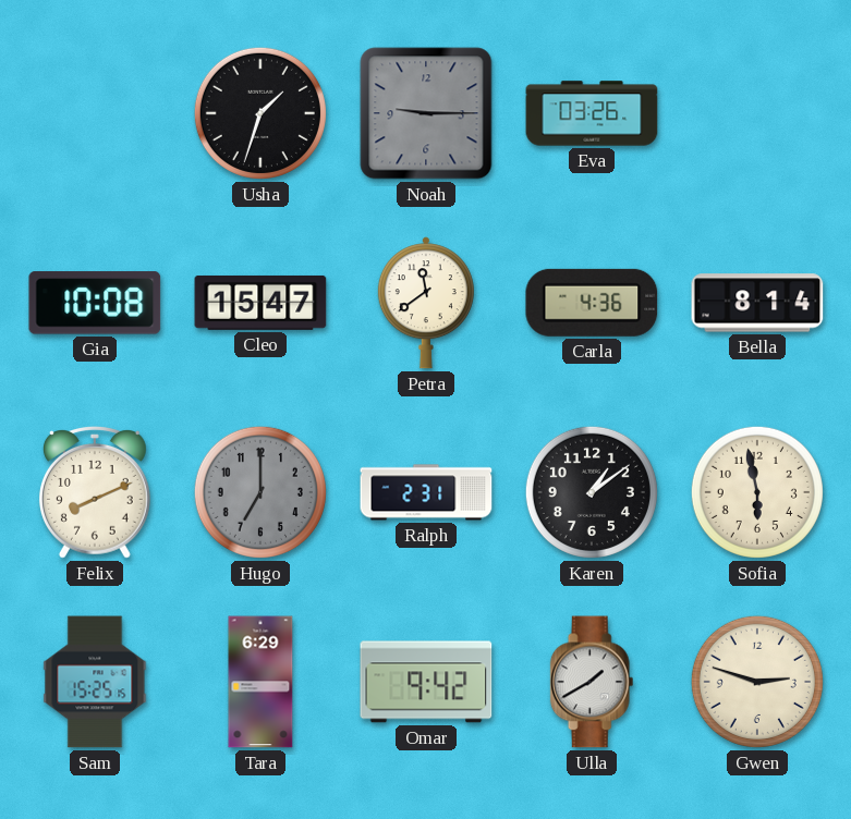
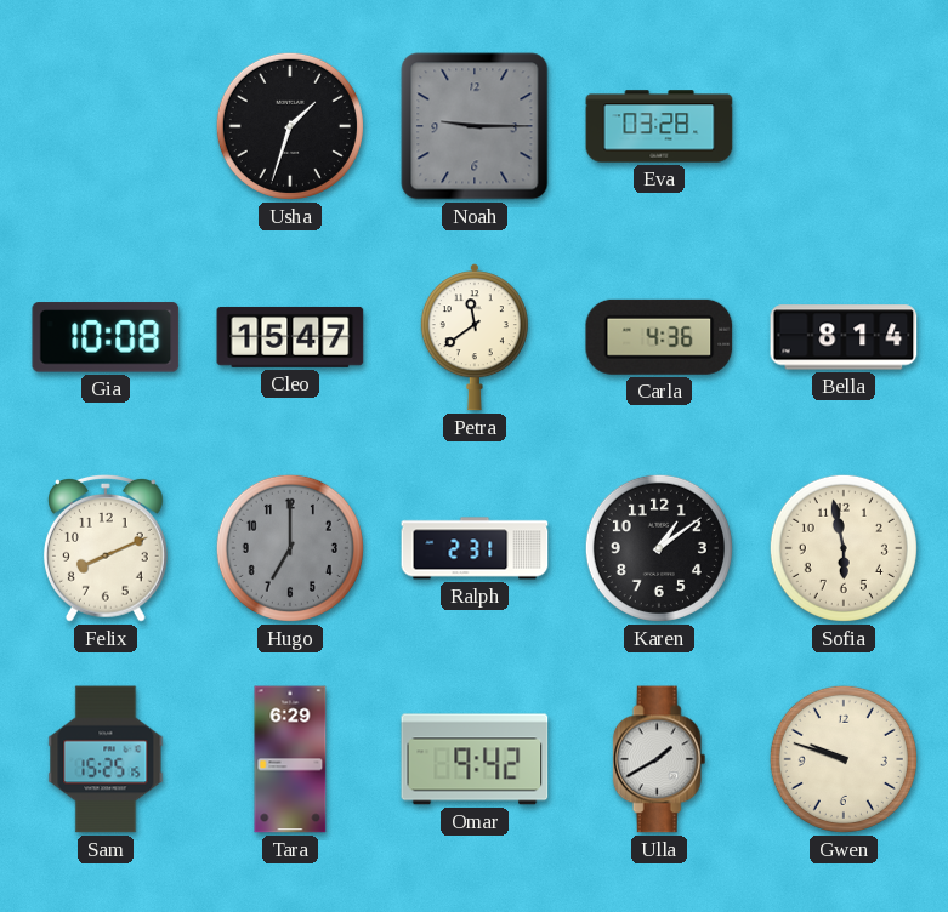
Eva: 03:26 -> 03:28 (659, 126)
Gwen: 2:48 -> 9:48 (844, 759)
